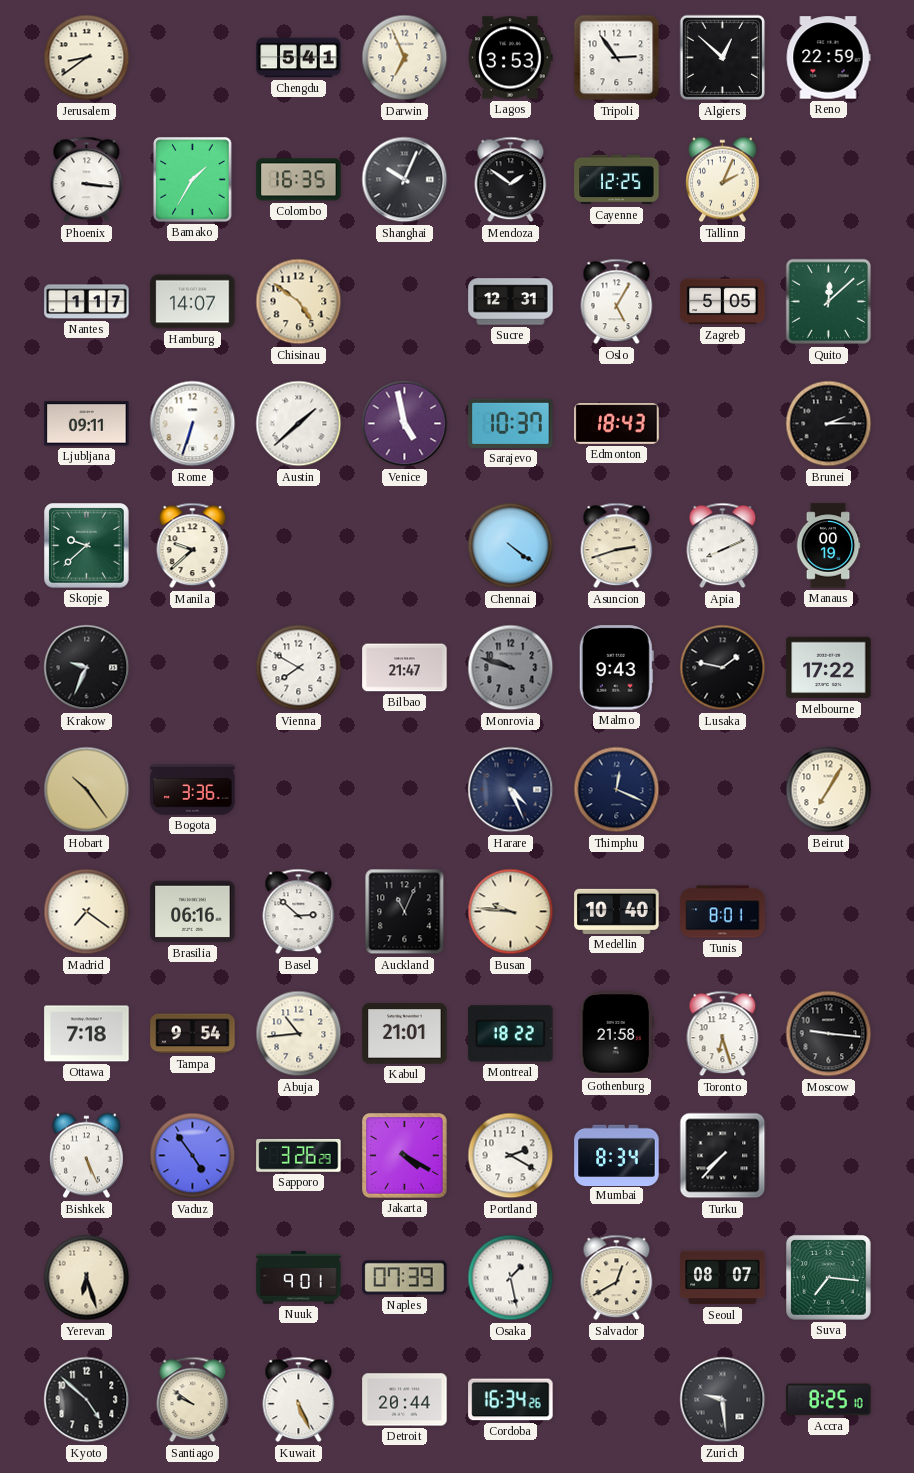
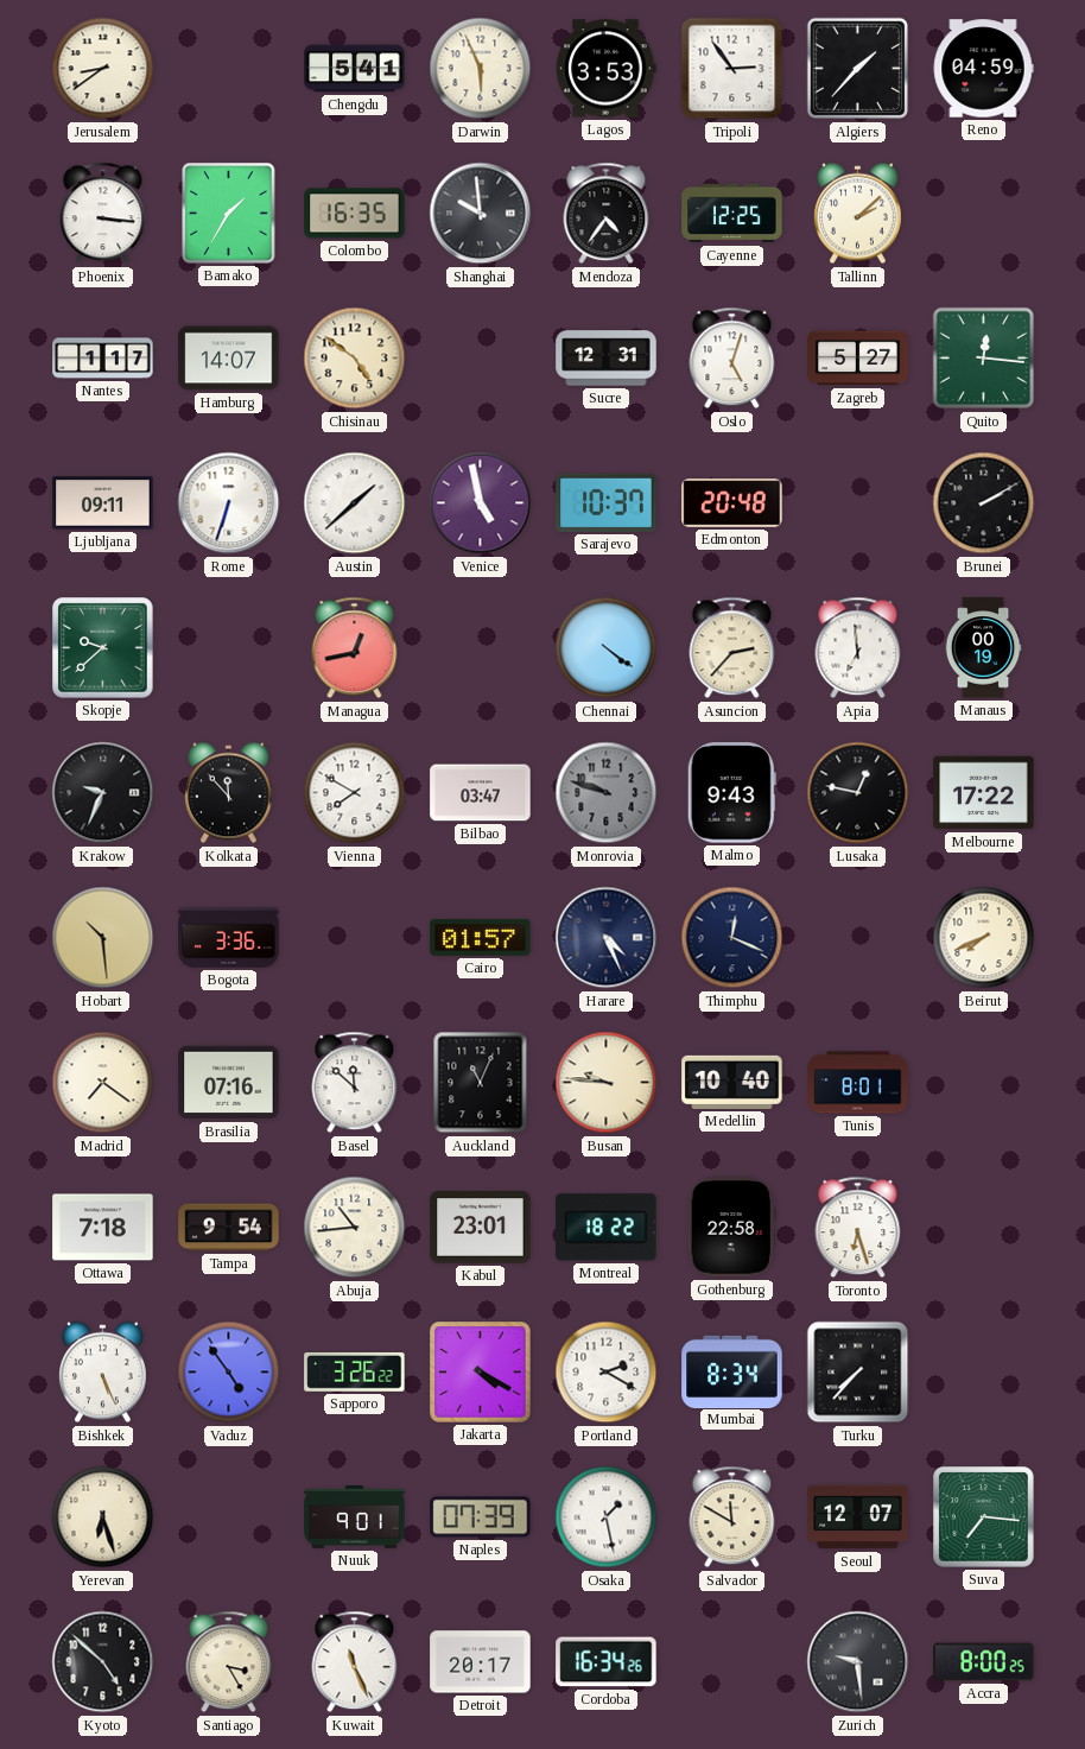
Darwin: 6:56 -> 5:56 (481, 69)
Algiers: 12:52 -> 1:37 (858, 69)
Reno: 22:59 -> 04:59 (983, 69)
Shanghai: 10:04 -> 9:59 (481, 214)
Mendoza: 1:51 -> 4:36 (607, 214)
Tallinn: 2:04 -> 2:08 (858, 214)
Oslo: 5:05 -> 5:03 (732, 359)
Zagreb: 5:05 -> 5:27 (858, 359)
Quito: 12:08 -> 12:16 (984, 359)
Edmonton: 18:43 -> 20:48 (732, 503)
Brunei: 2:15 -> 2:10 (984, 503)
Manila: 9:38 -> none (193, 546)
Managua: none -> 12:43 (355, 648)
Asuncion: 2:42 -> 2:37 (732, 648)
Apia: 8:11 -> 6:59 (858, 648)
Kolkata: none -> 11:53 (229, 793)
Bilbao: 21:47 -> 03:47 (481, 793)
Lusaka: 1:47 -> 12:47 (858, 793)
Hobart: 10:24 -> 10:29 (103, 938)
Cairo: none -> 01:57 (481, 937)
Beirut: 7:05 -> 7:41 (984, 938)
Brasilia: 06:16 -> 07:16 (229, 1083)
Basel: 2:52 -> 11:52 (355, 1083)
Kabul: 21:01 -> 23:01 (481, 1228)
Gothenburg: 21:58 -> 22:58 (731, 1228)
Moscow: 9:16 -> none (829, 1034)
Sapporo: 3:26:29 -> 3:26:22 (355, 1371)
Salvador: 12:40 -> 11:50 (732, 1517)
Seoul: 08:07 -> 12:07 (858, 1517)
Santiago: 9:51 -> 3:25 (229, 1662)
Kuwait: 5:26 -> 11:26 (355, 1662)
Detroit: 20:44 -> 20:17 (481, 1662)
Accra: 8:25 -> 8:00 (984, 1662)
